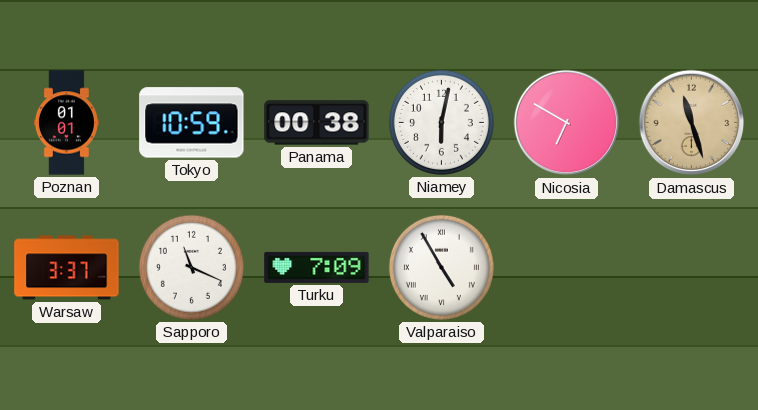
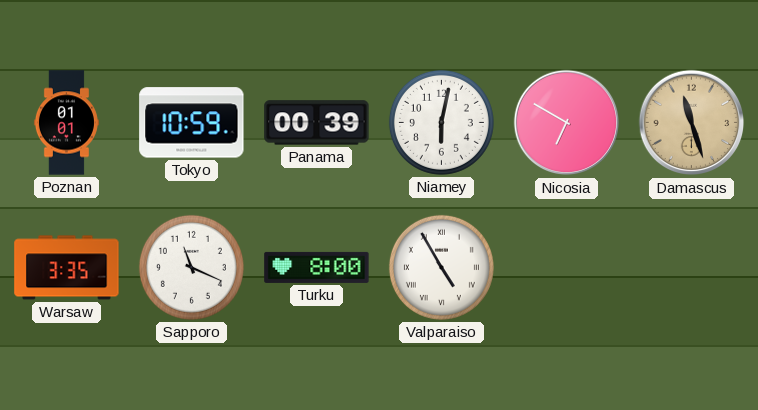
Panama: 00:38 -> 00:39 (317, 123)
Warsaw: 3:37 -> 3:35 (67, 268)
Turku: 7:09 -> 8:00 (317, 267)
